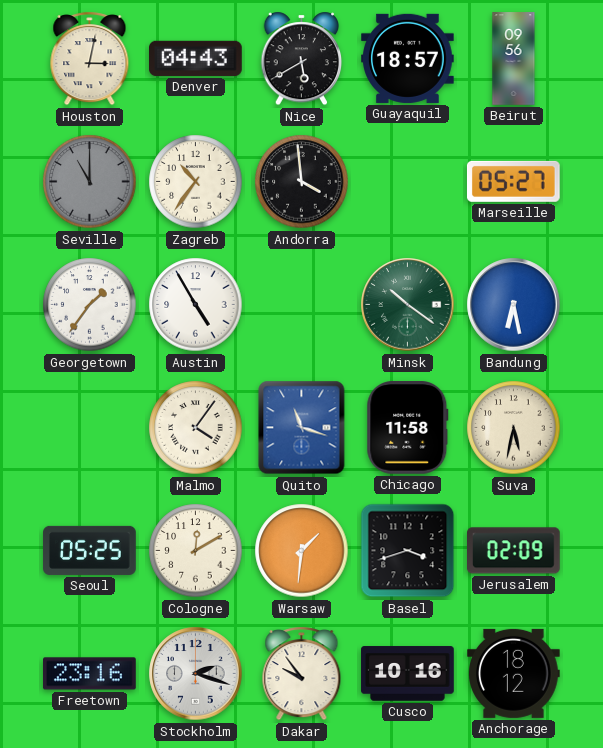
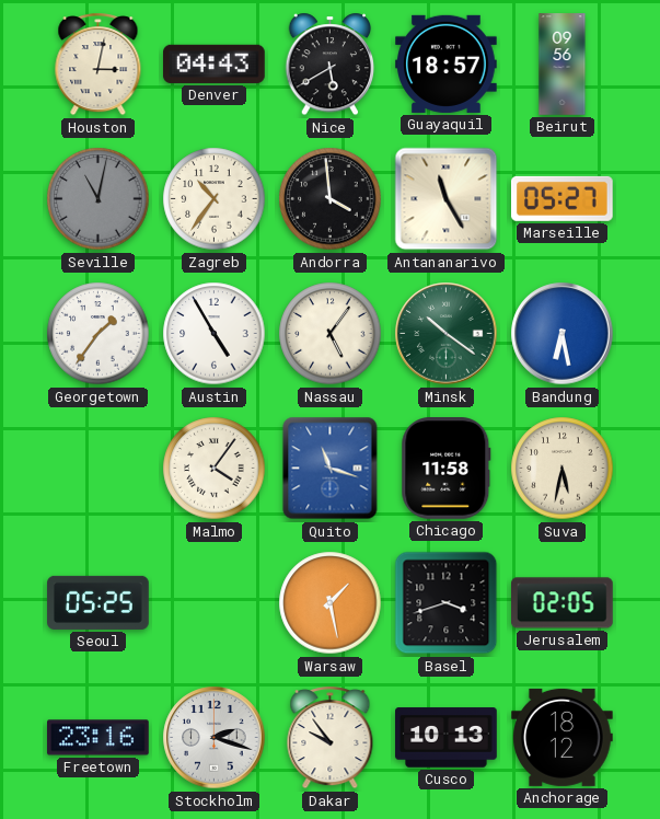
Seville: 11:00 -> 11:02 (99, 199)
Antananarivo: none -> 11:25 (447, 199)
Nassau: none -> 5:06 (331, 334)
Cologne: 12:10 -> none (196, 551)
Warsaw: 1:31 -> 1:28 (331, 603)
Jerusalem: 02:09 -> 02:05 (563, 603)
Cusco: 10:16 -> 10:13 (447, 738)
